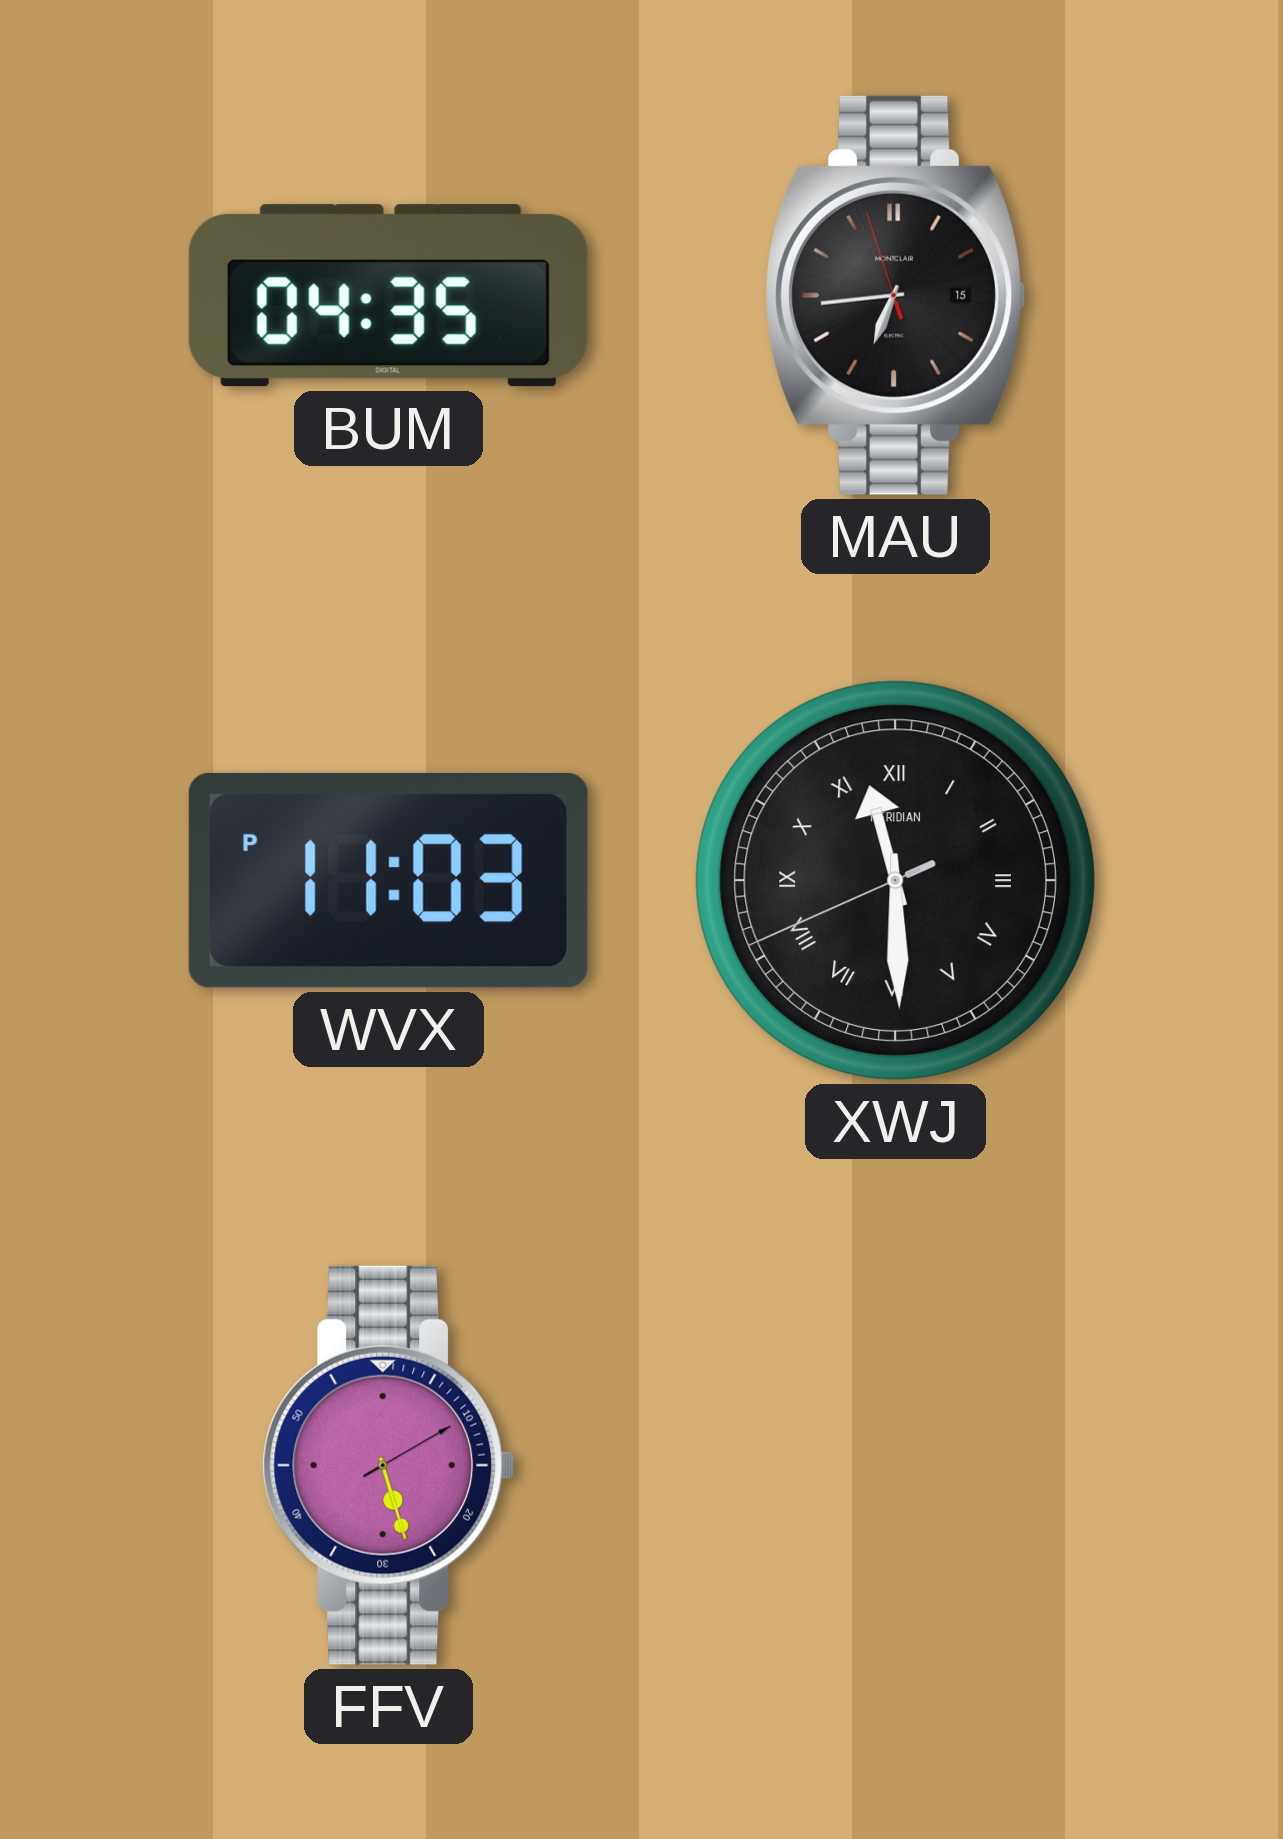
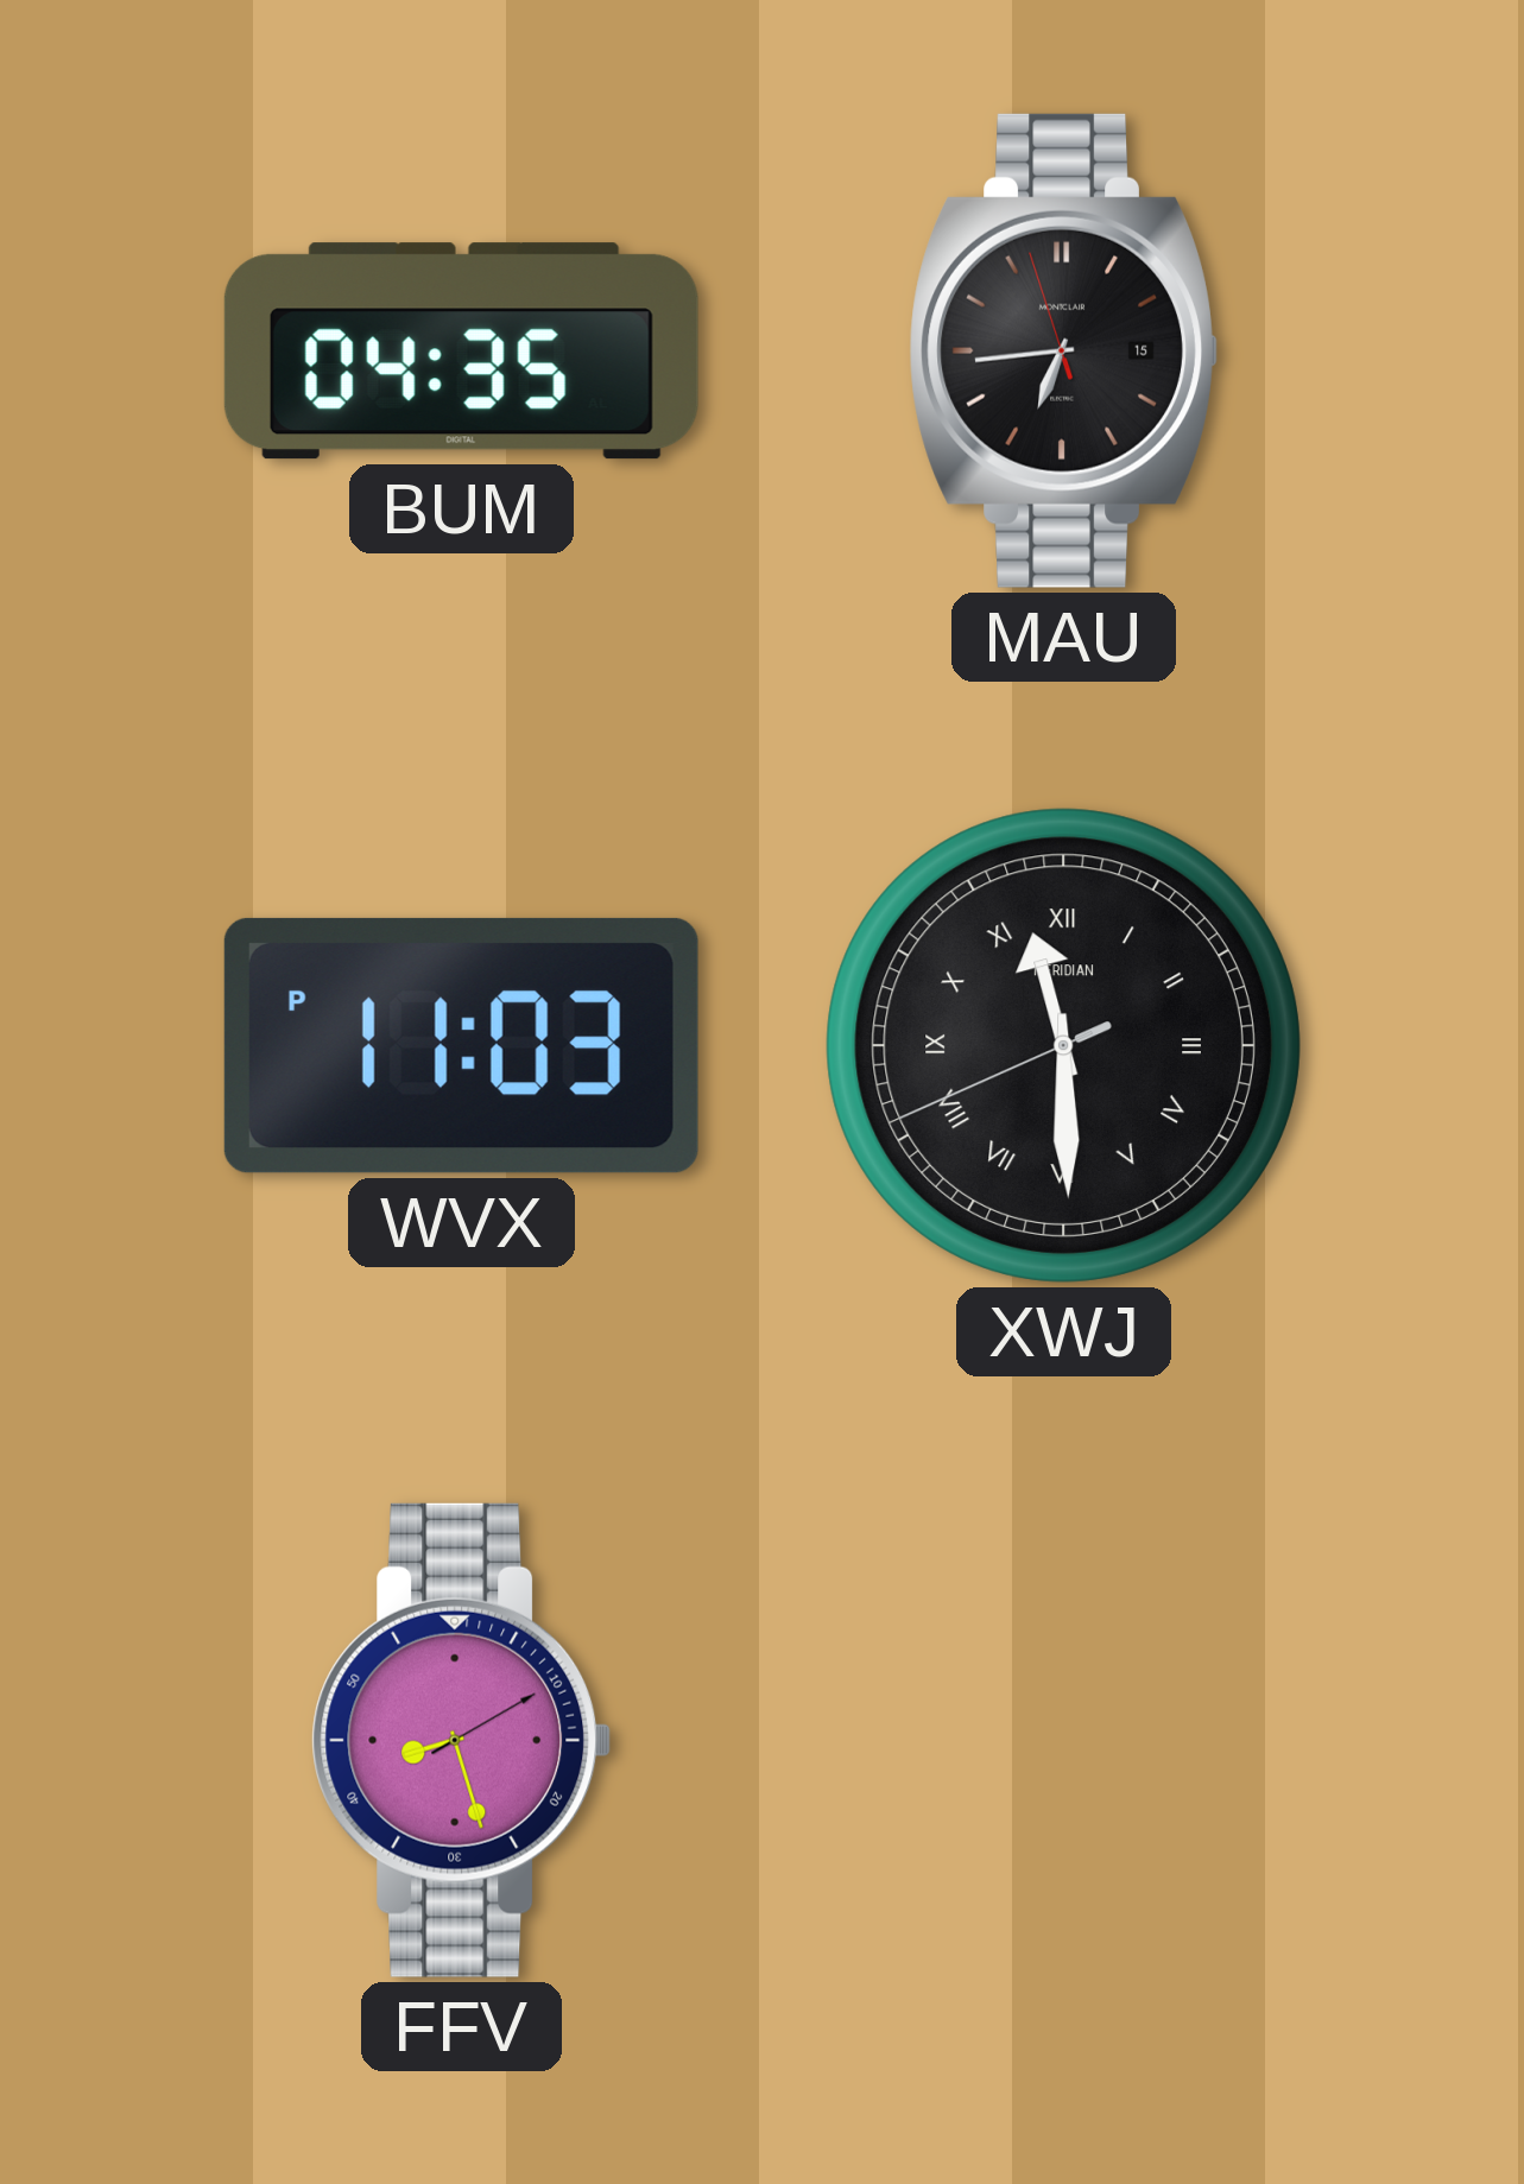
FFV: 5:27 -> 8:27 (462, 1740)
